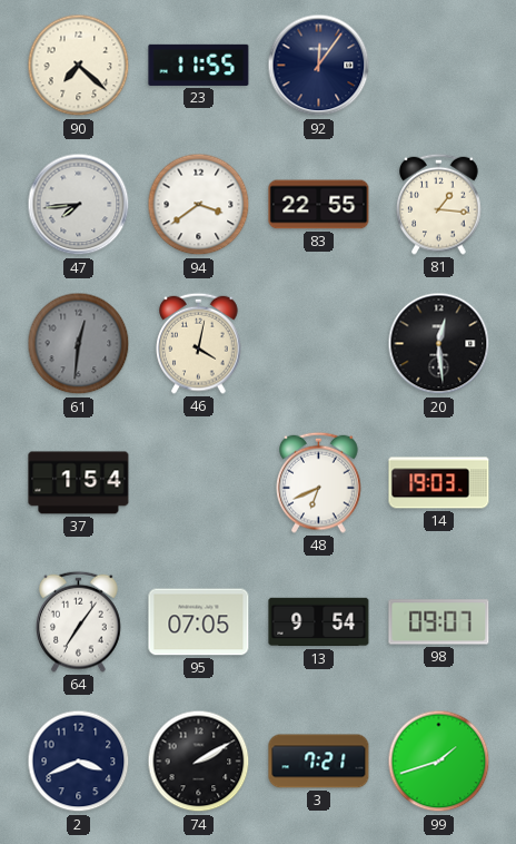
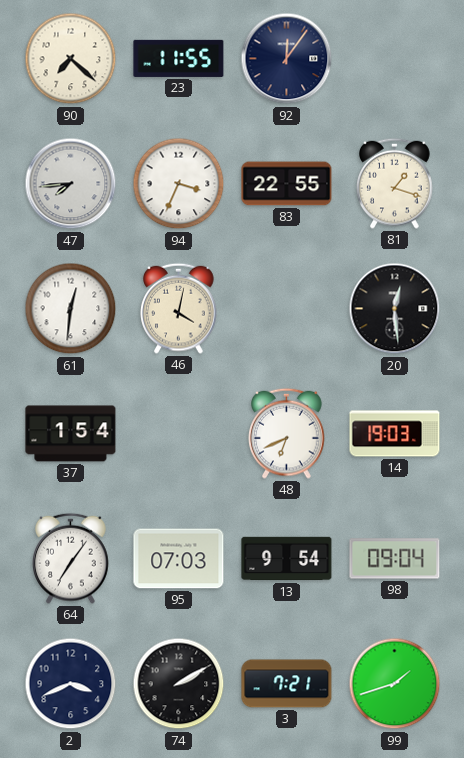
94: 3:39 -> 3:34 (179, 184)
81: 1:16 -> 1:18 (395, 183)
61 dial: grey -> white (71, 309)
95: 07:05 -> 07:03 (179, 559)
98: 09:07 -> 09:04 (395, 559)
